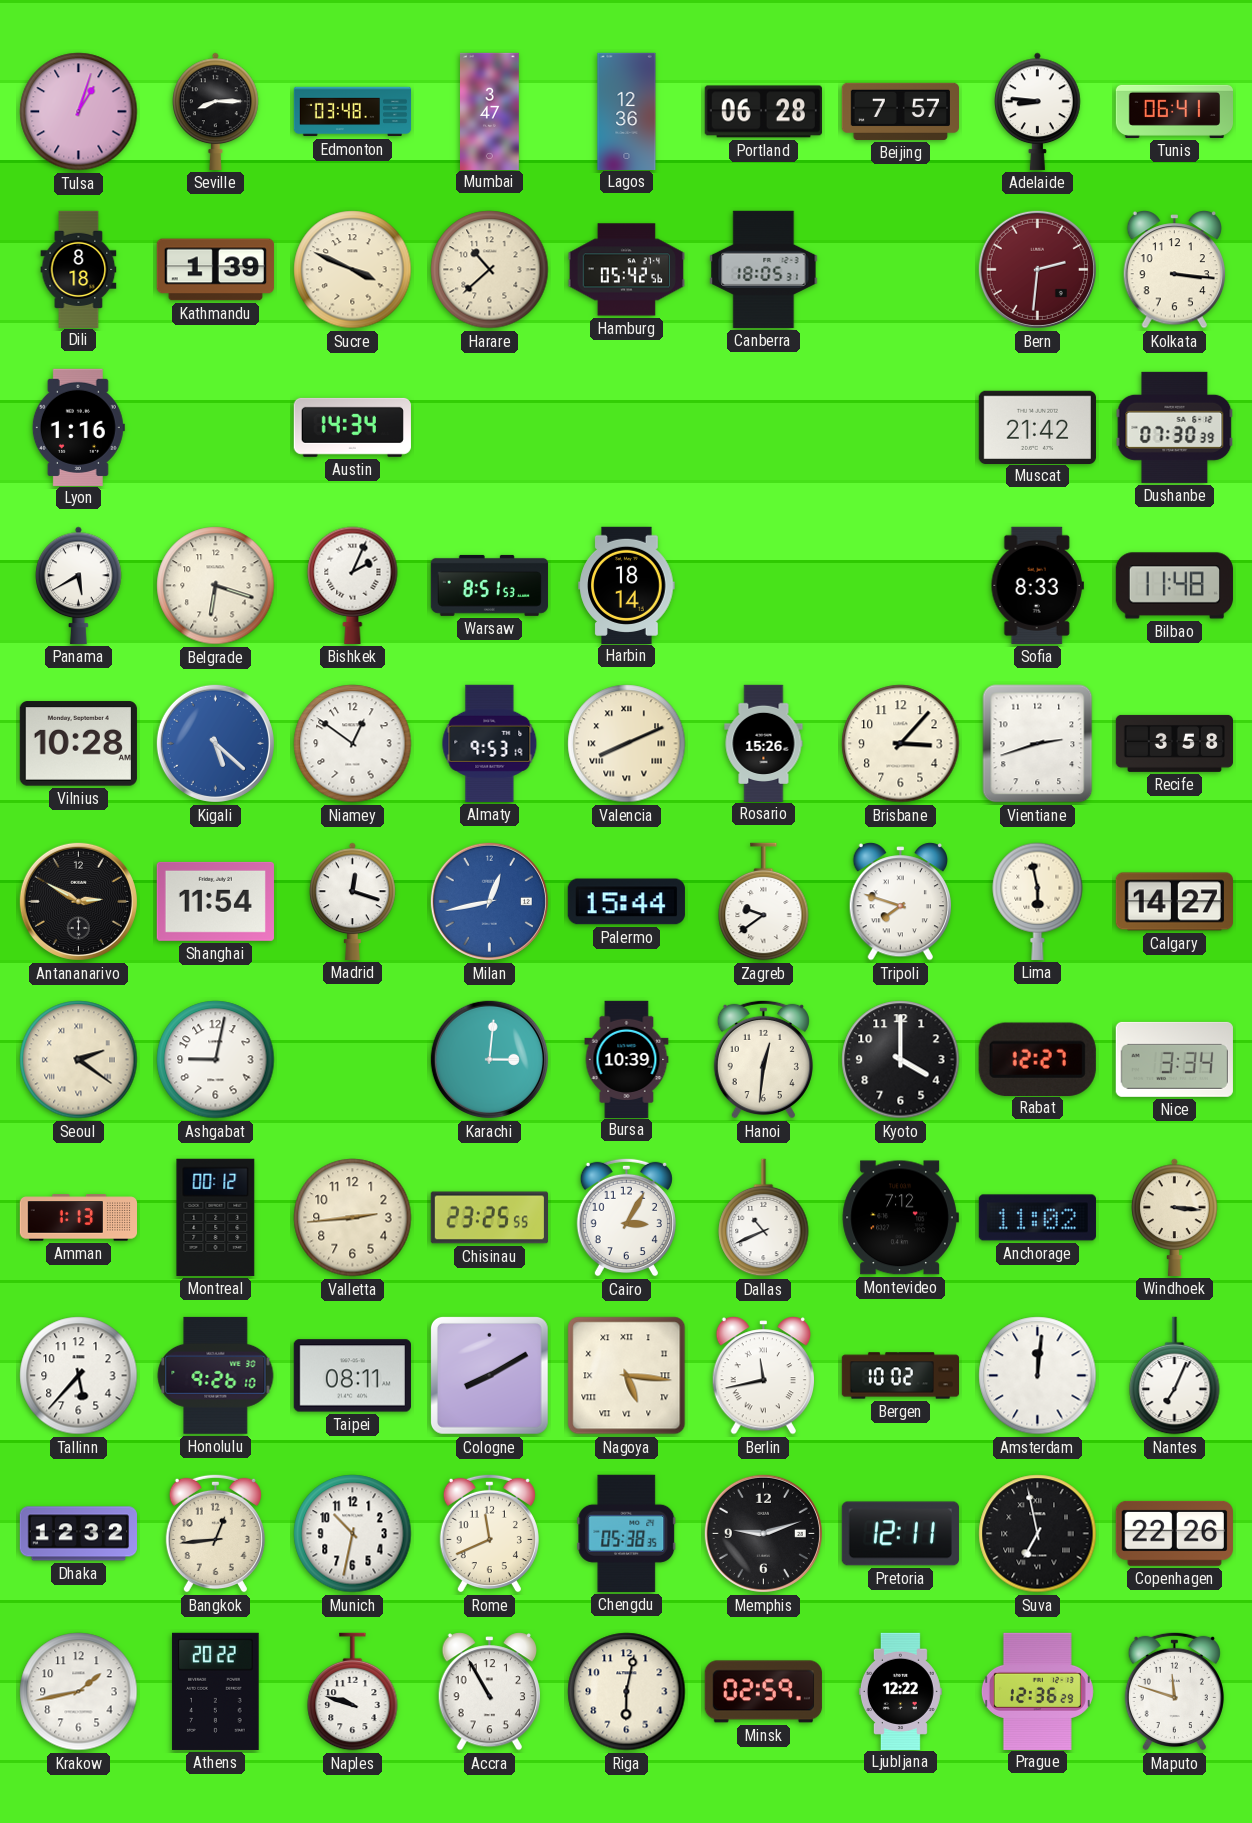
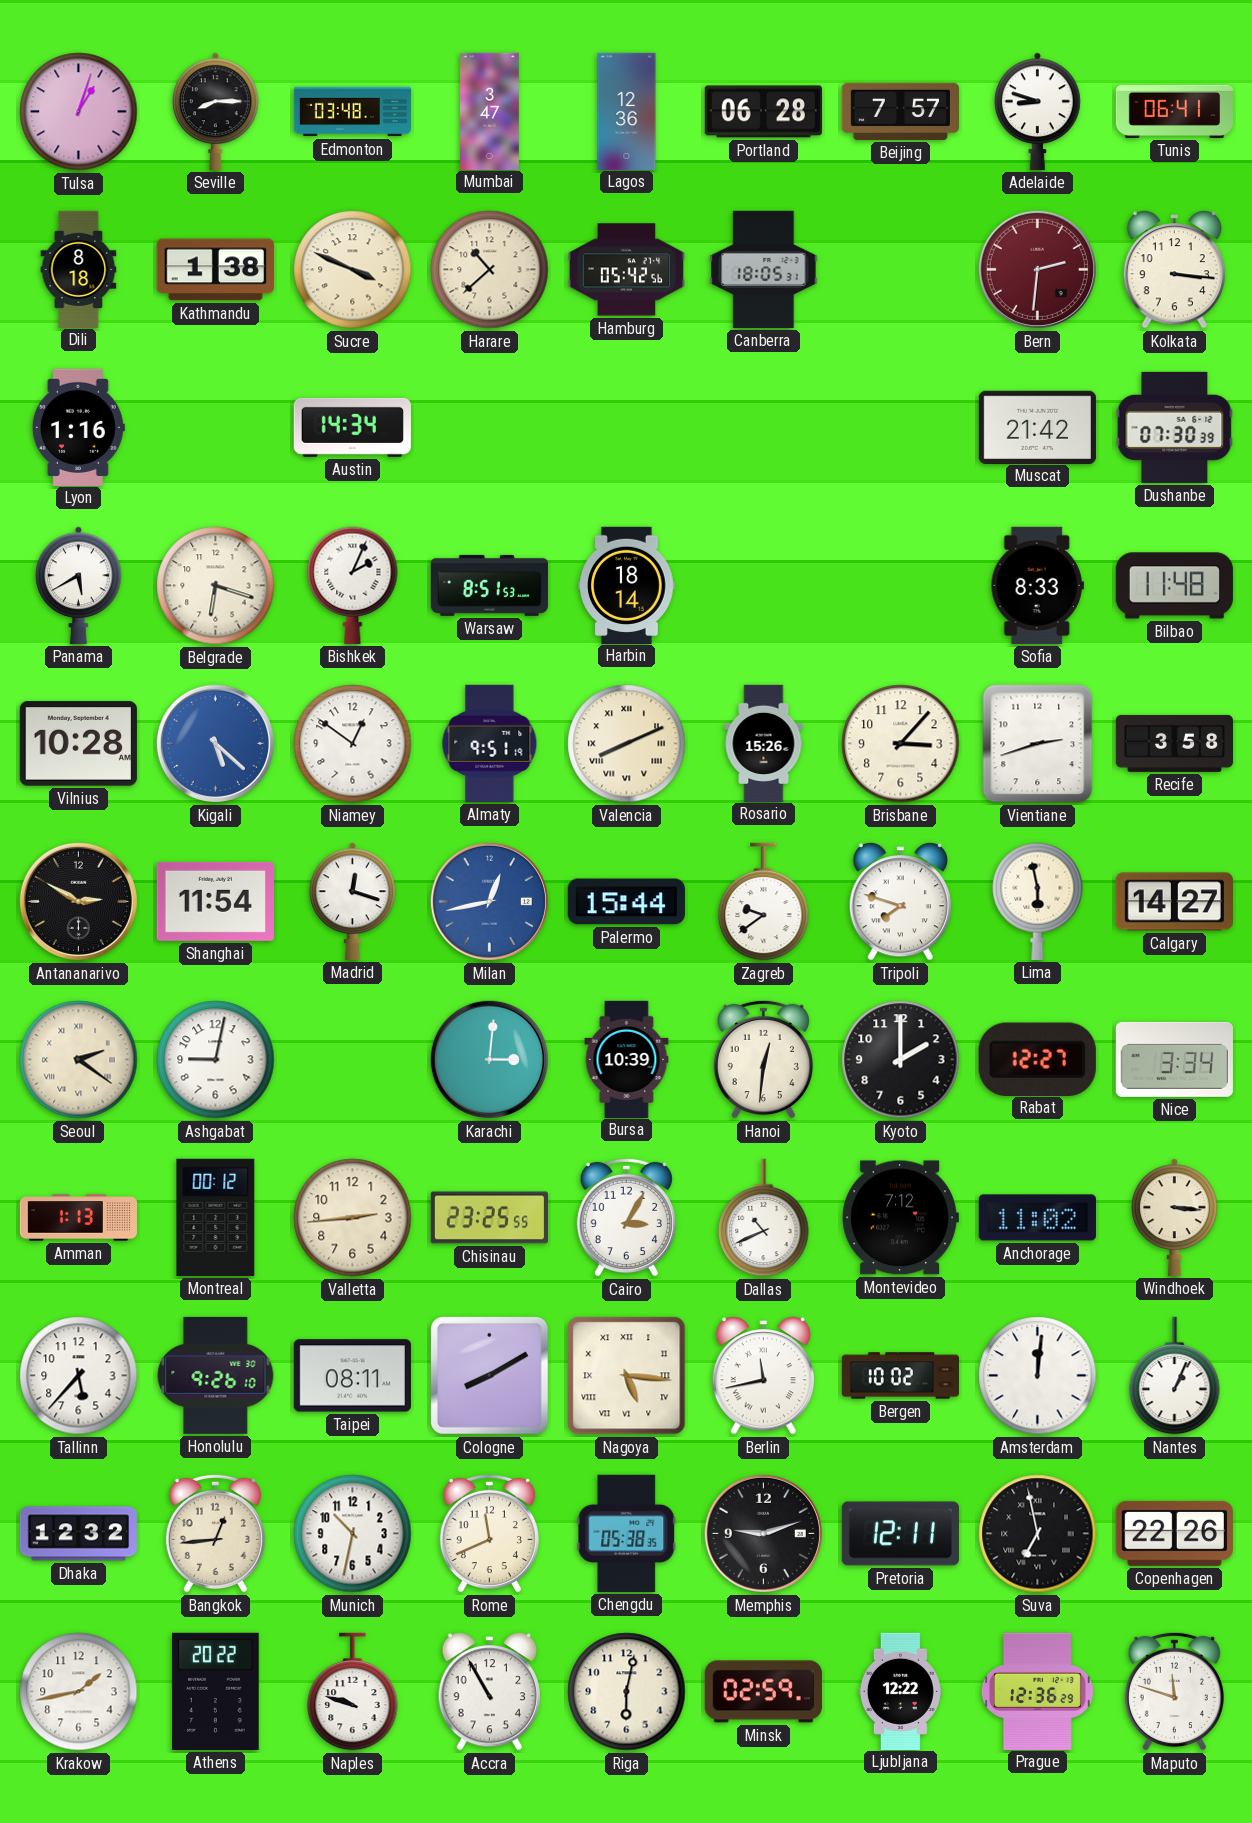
Adelaide: 8:46 -> 8:48 (1038, 111)
Kathmandu: 1:39 -> 1:38 (215, 270)
Almaty: 9:53 -> 9:51 (490, 743)
Kyoto: 4:00 -> 2:00 (901, 1060)
Nantes: 7:04 -> 1:04 (1175, 1376)
